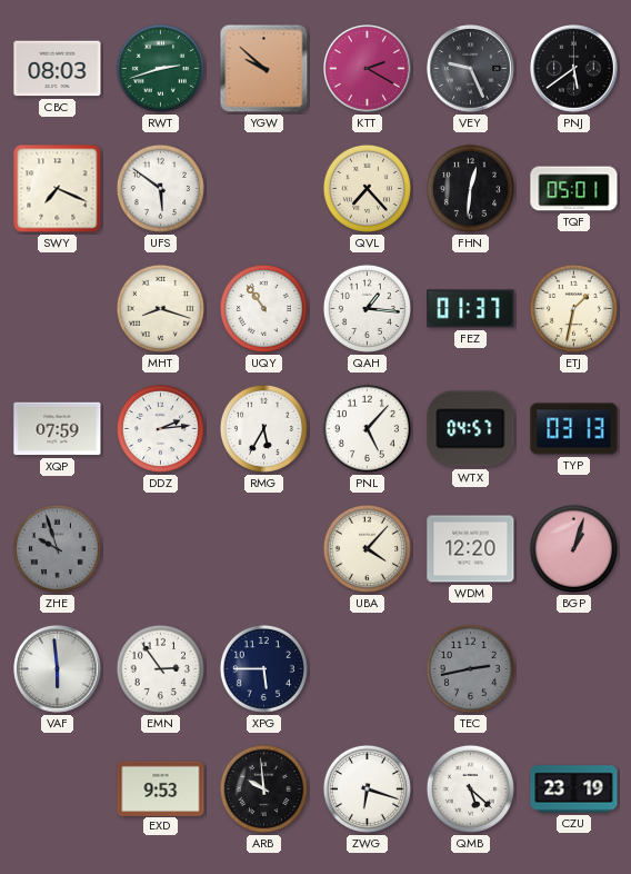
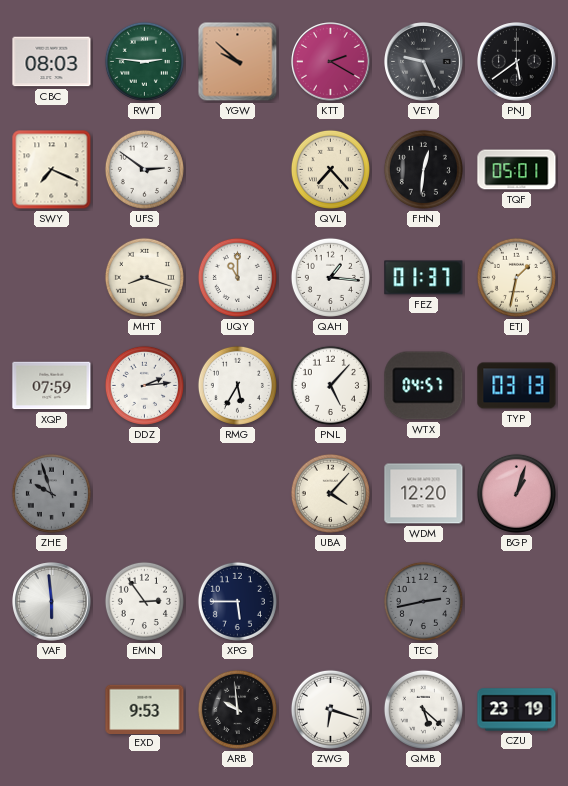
RWT: 2:42 -> 2:46 (144, 61)
UFS: 5:51 -> 2:51 (144, 169)
UQY: 10:54 -> 11:00 (237, 277)
